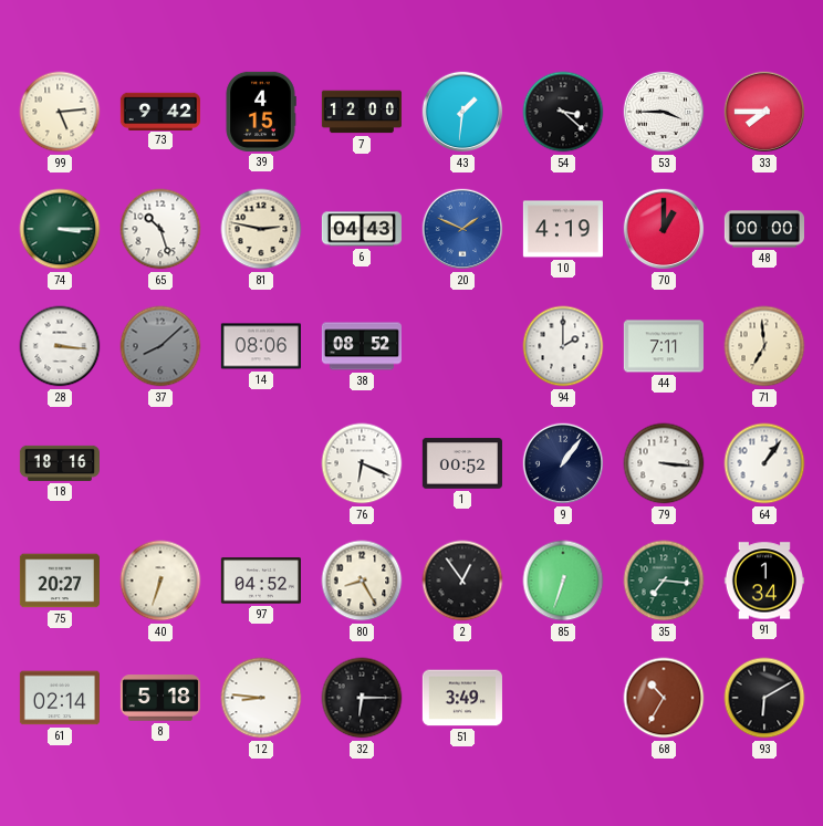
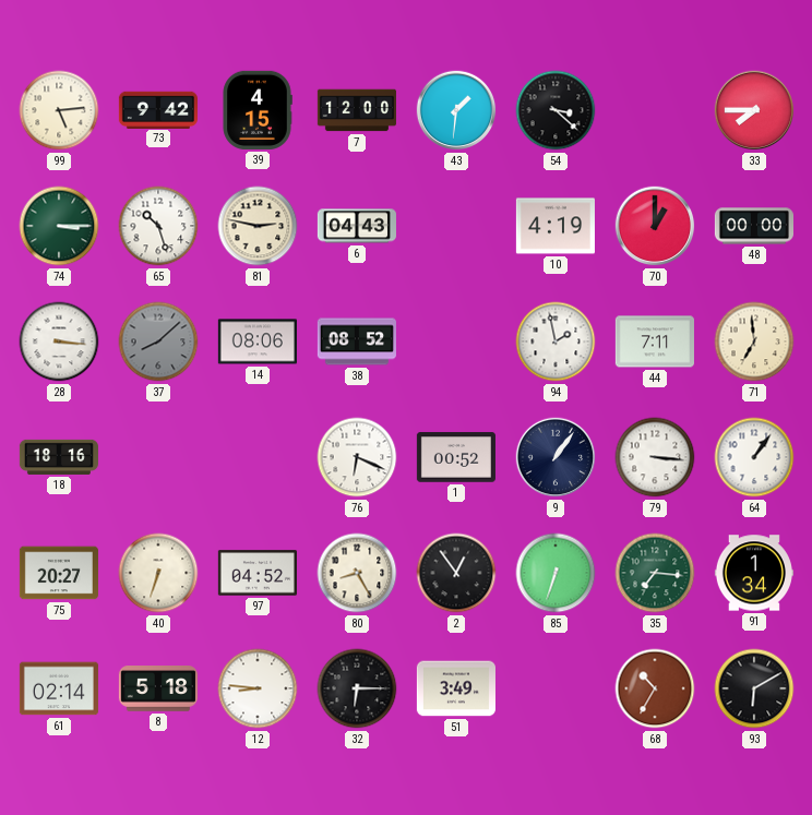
53: 3:45 -> none (664, 112)
20: 1:49 -> none (462, 229)
94: 2:00 -> 1:58 (556, 341)
